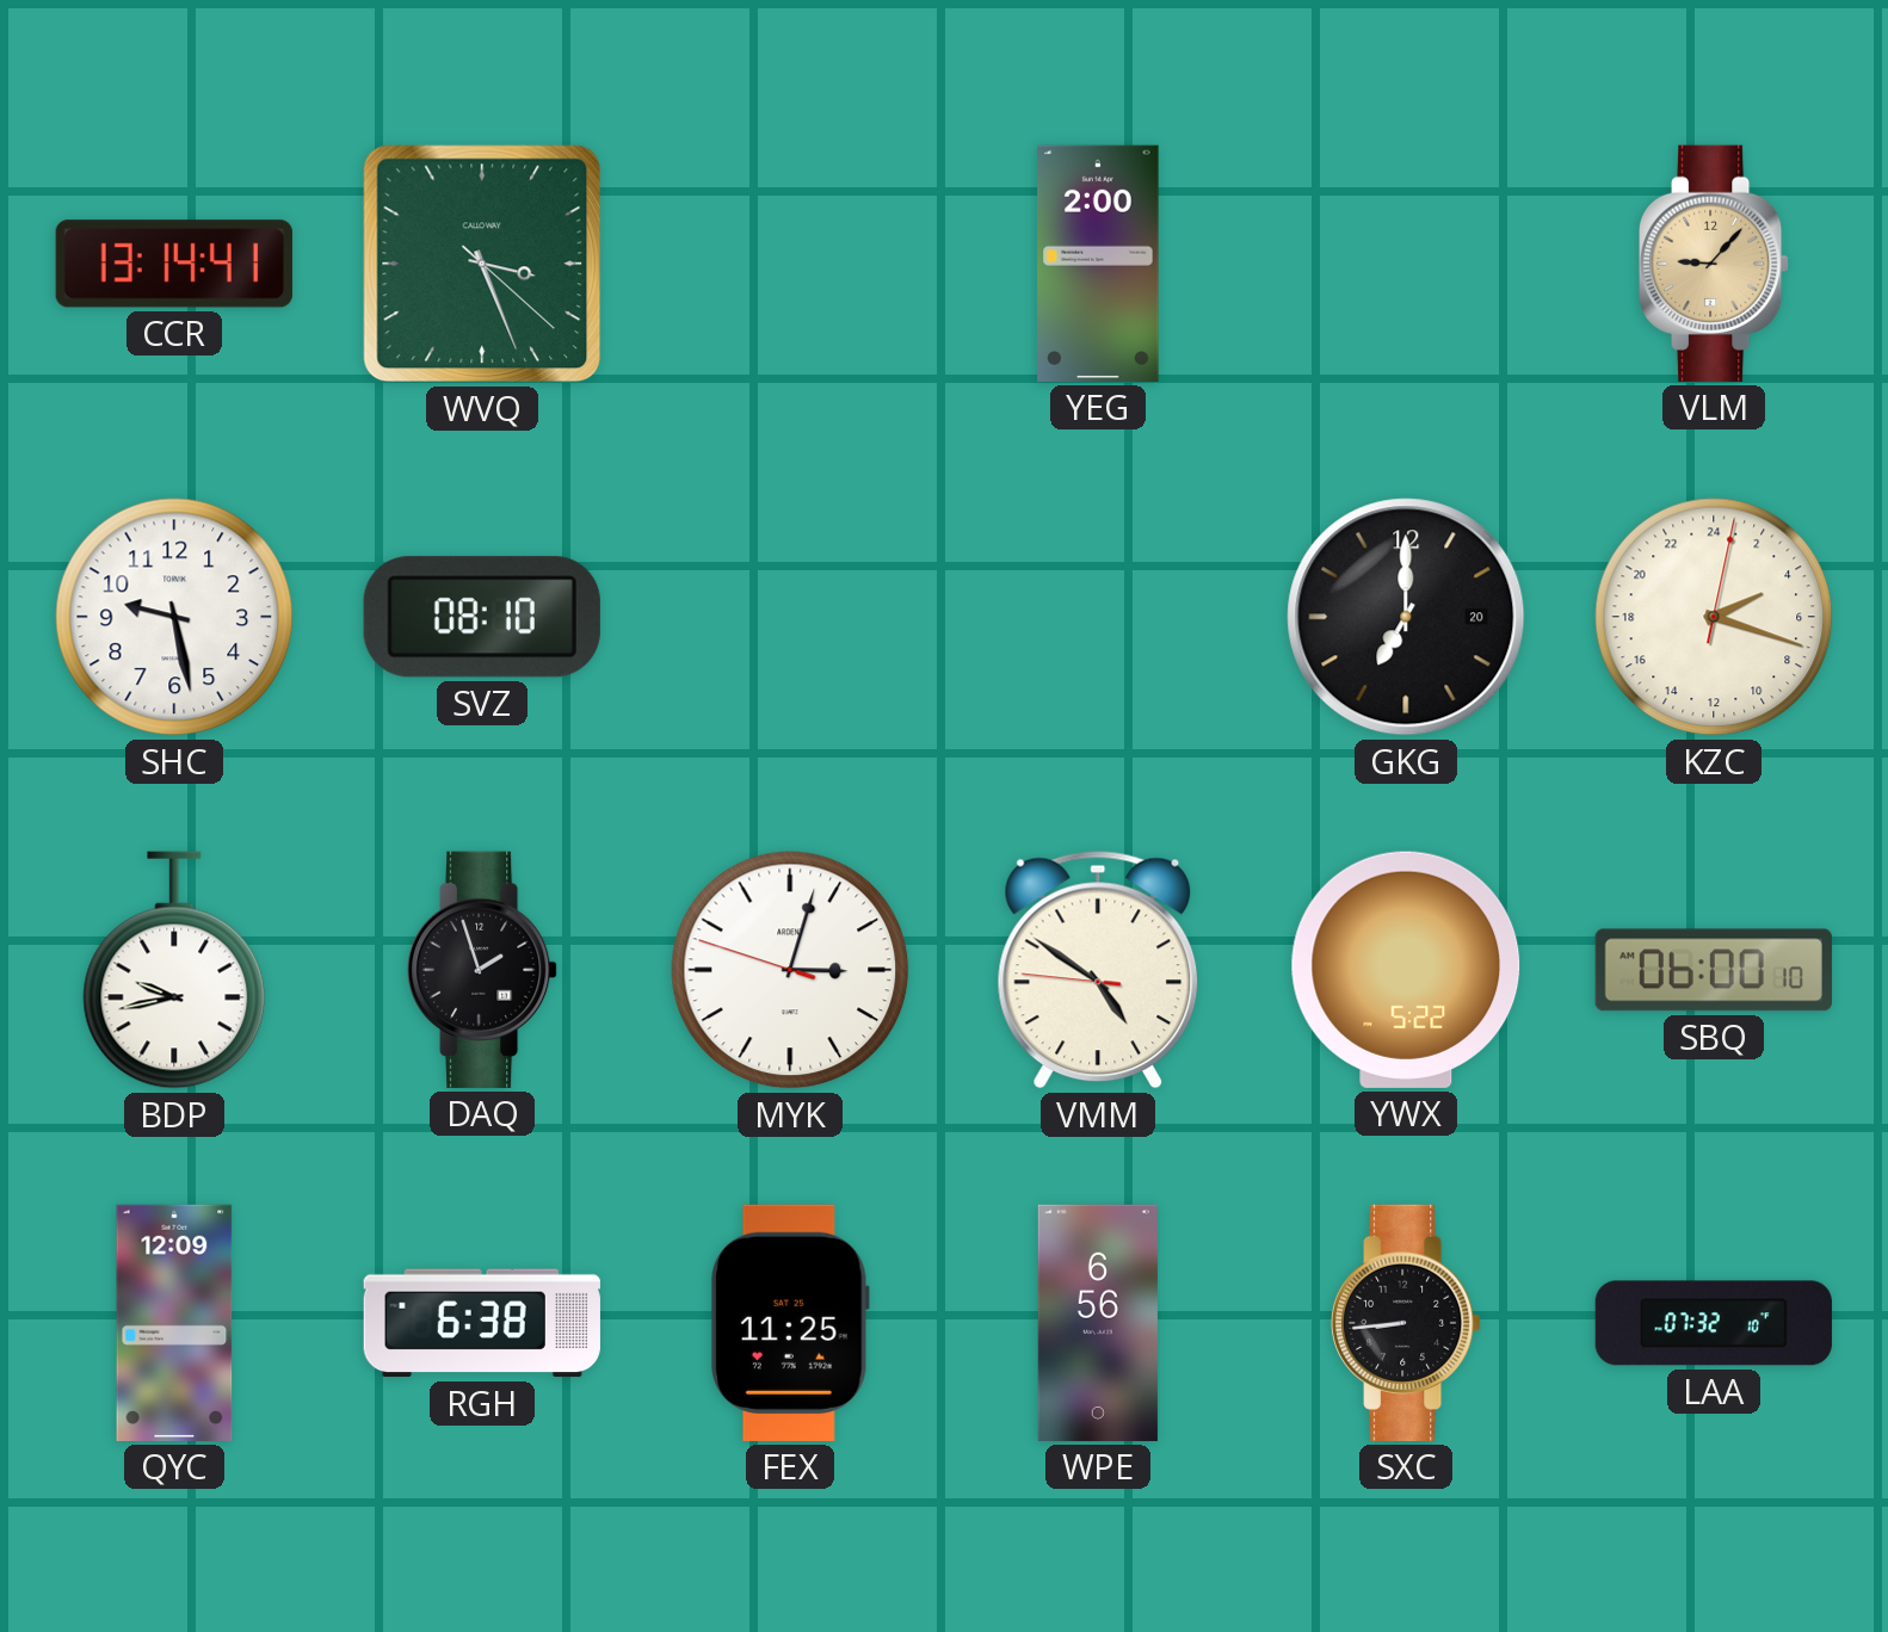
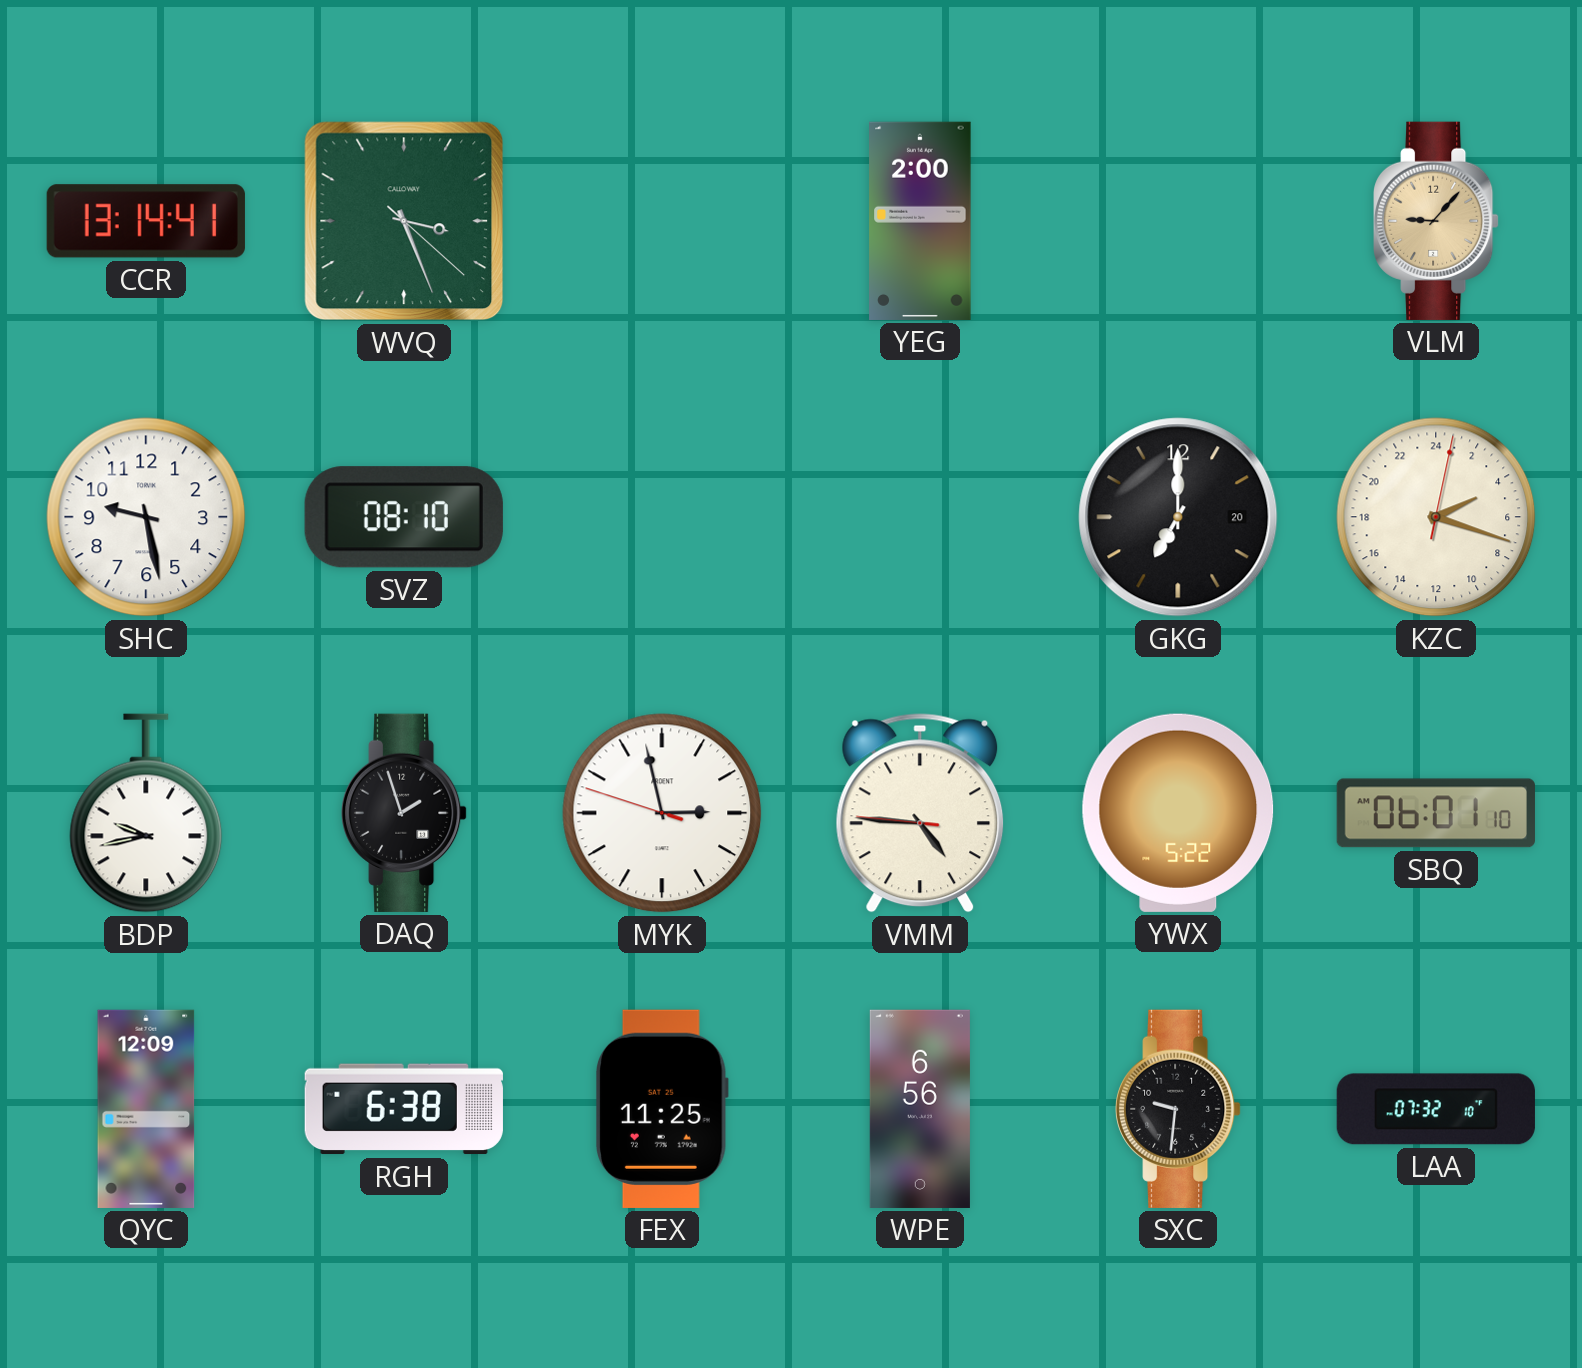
MYK: 3:02 -> 2:57 (662, 813)
VMM: 4:50 -> 4:45 (920, 813)
SBQ: 06:00 -> 06:01 (1436, 813)
SXC: 8:44 -> 9:31 (1179, 1109)
